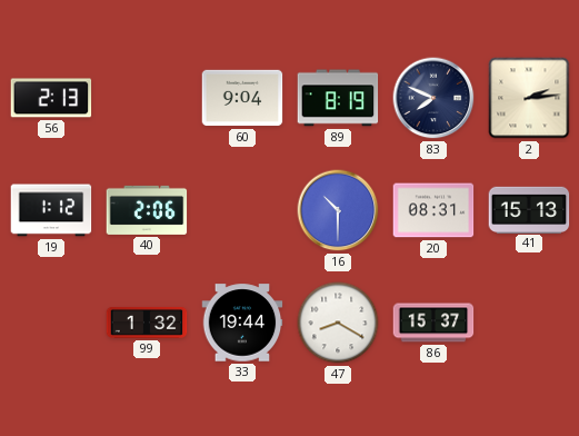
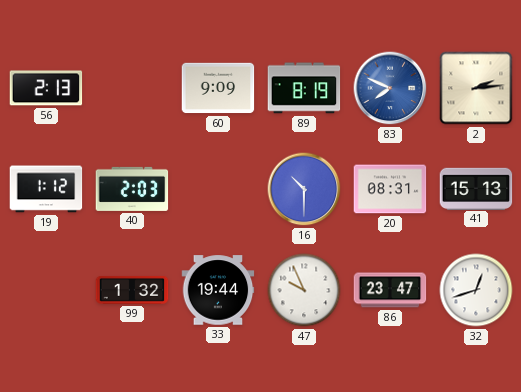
60: 9:04 -> 9:09 (218, 88)
83 dial: navy -> blue (390, 88)
40: 2:06 -> 2:03 (132, 189)
47: 8:20 -> 9:56 (304, 290)
86: 15:37 -> 23:47 (390, 290)
32: none -> 12:42 (476, 290)
